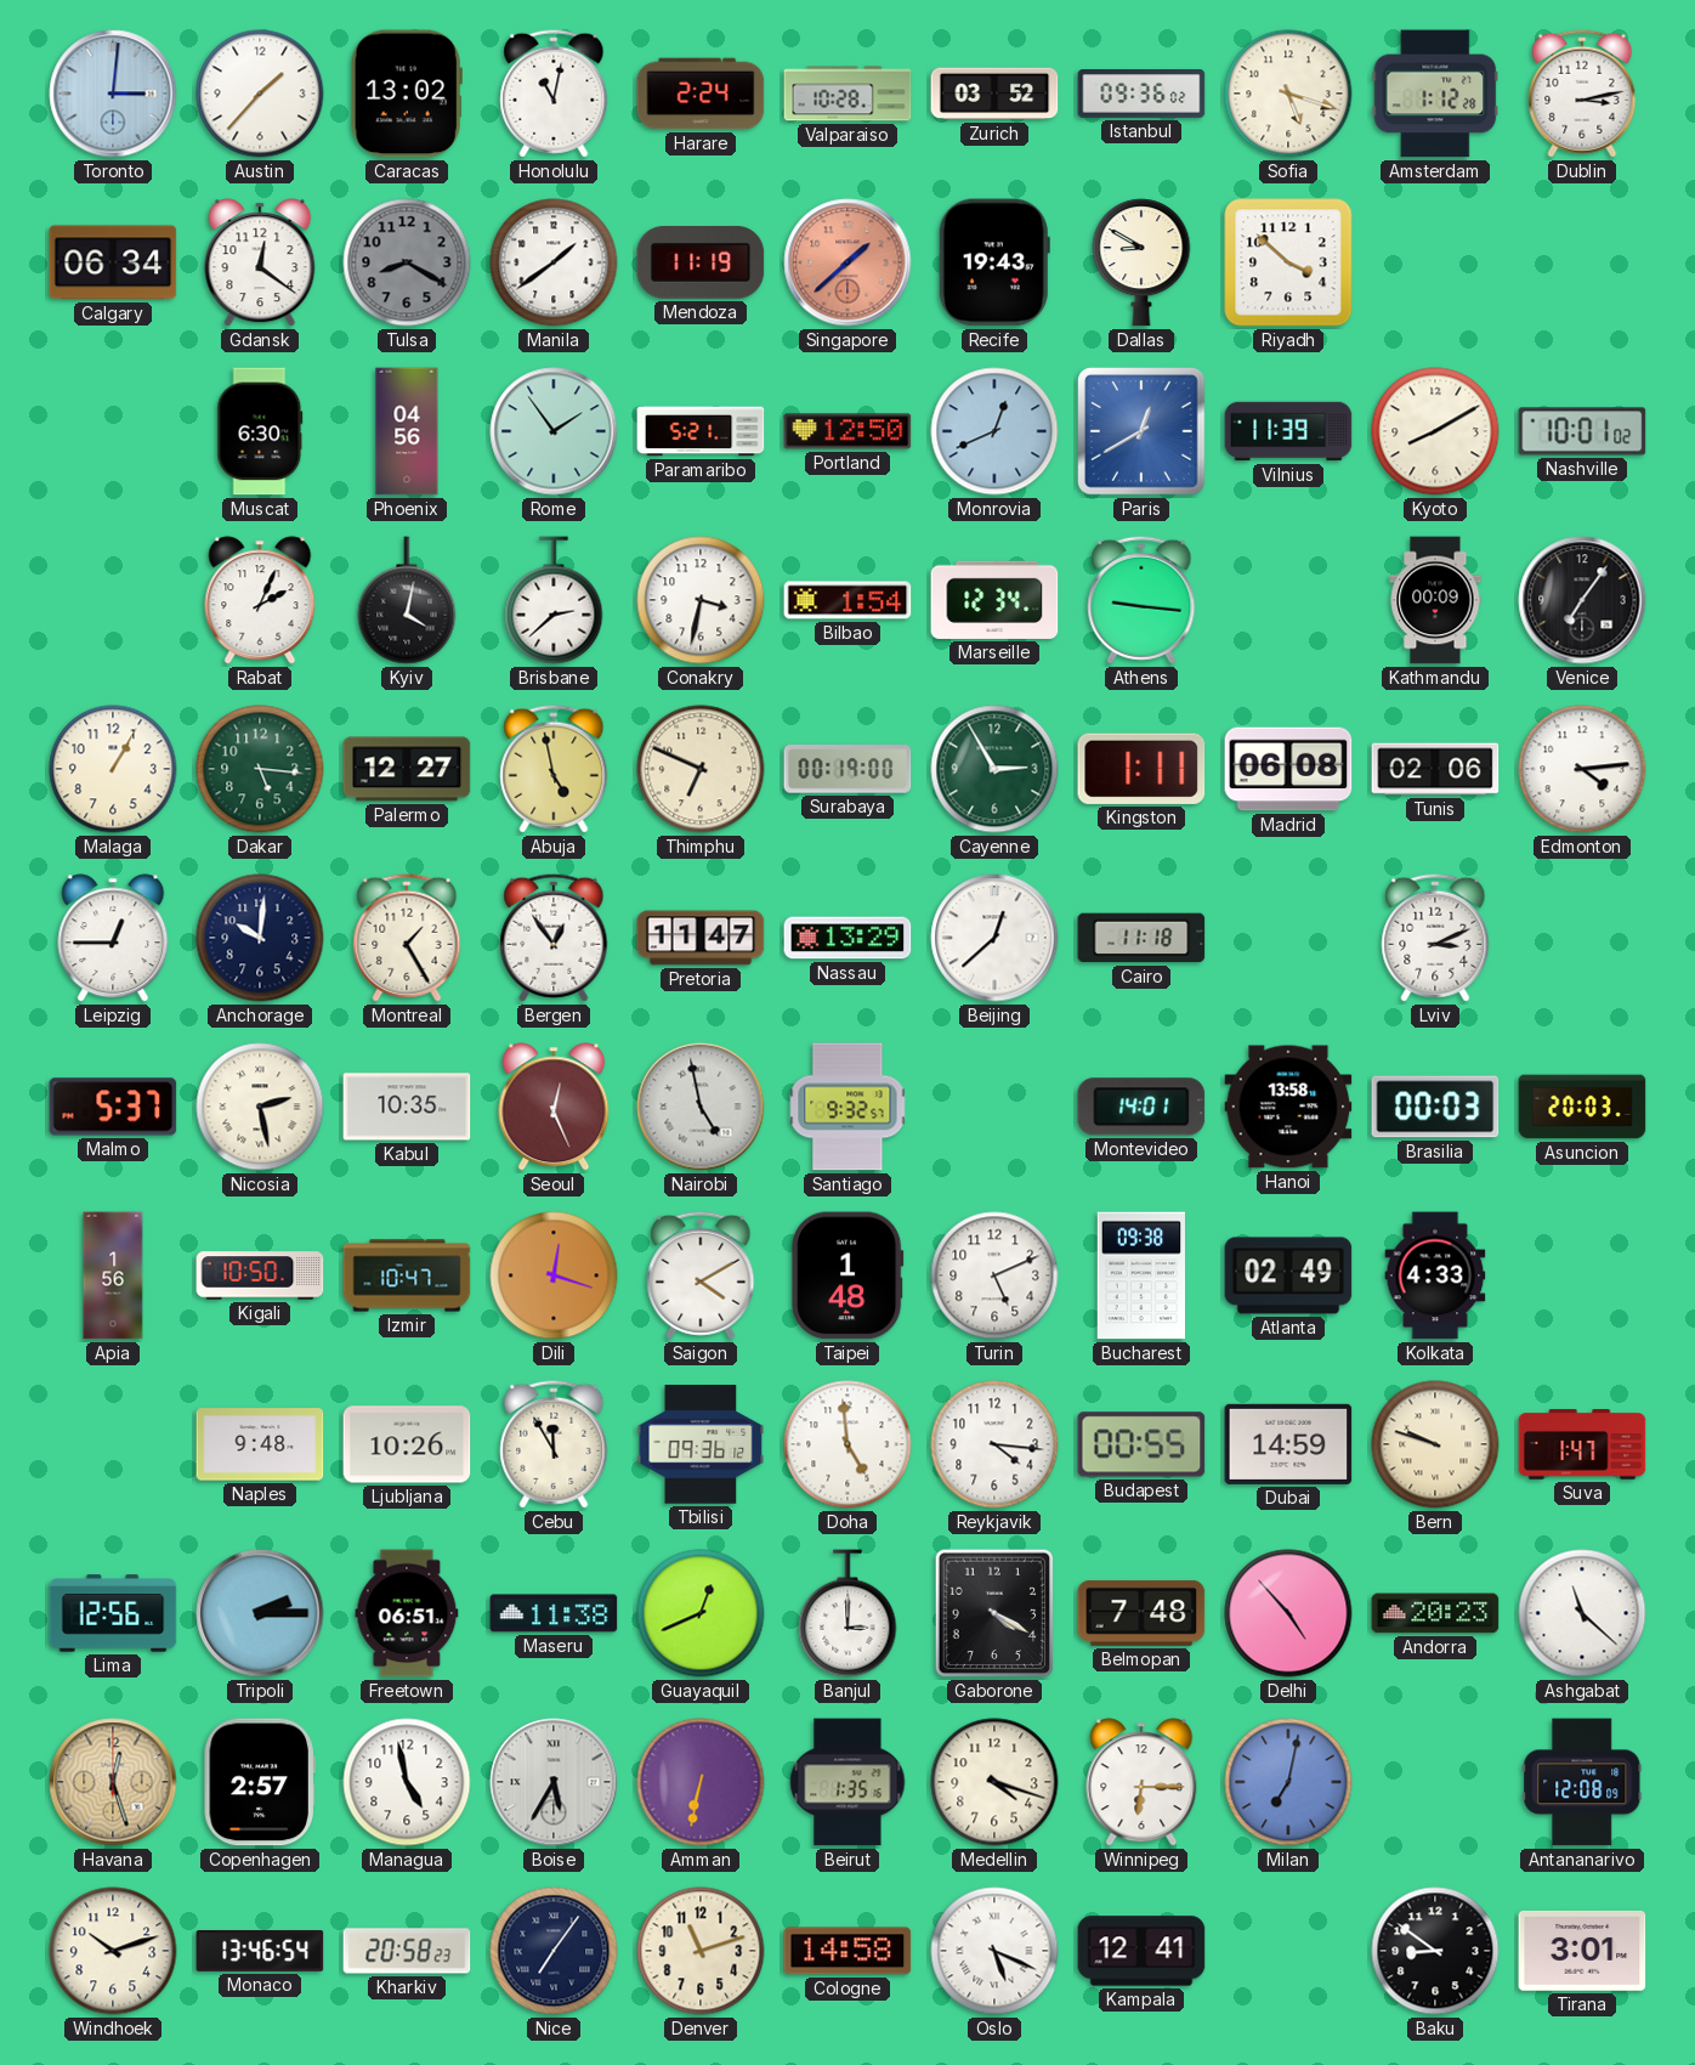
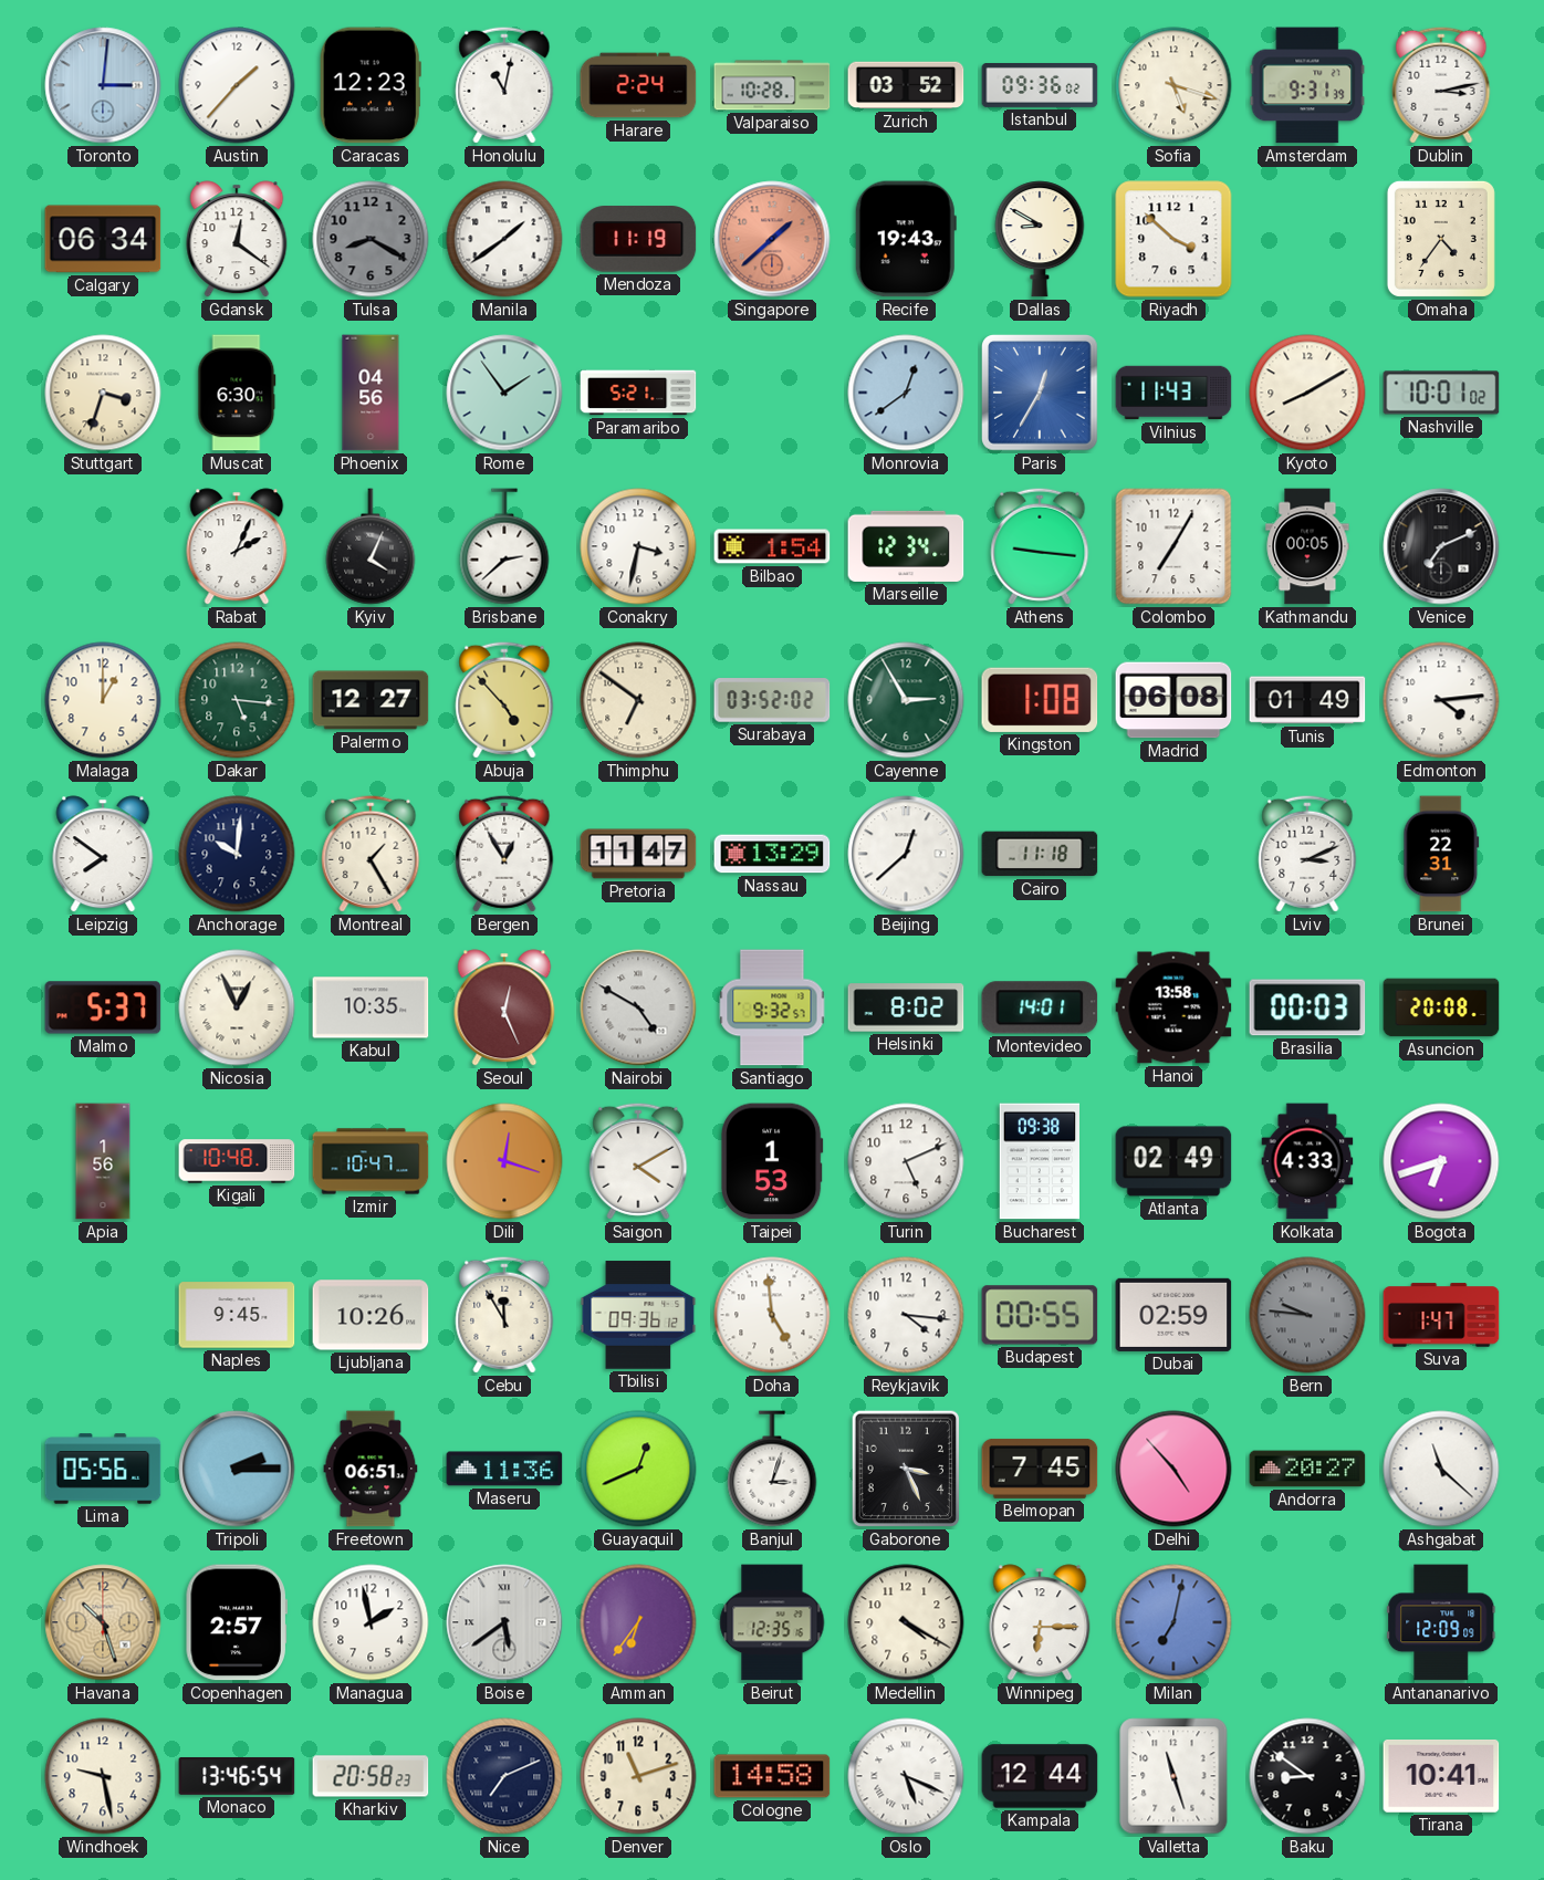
Caracas: 13:02 -> 12:23 (371, 85)
Amsterdam: 1:12 -> 9:31 (1307, 85)
Omaha: none -> 4:36 (1441, 239)
Stuttgart: none -> 3:33 (103, 393)
Portland: 12:50 -> none (847, 431)
Monrovia: 12:41 -> 12:39 (906, 393)
Paris: 12:40 -> 12:35 (1041, 394)
Vilnius: 11:39 -> 11:43 (1173, 393)
Kyiv: 4:02 -> 4:04 (371, 546)
Colombo: none -> 7:05 (1173, 546)
Kathmandu: 00:09 -> 00:05 (1307, 546)
Venice: 7:06 -> 7:11 (1441, 546)
Malaga: 1:05 -> 1:00 (103, 700)
Abuja: 4:58 -> 4:53 (504, 700)
Thimphu: 6:49 -> 6:51 (638, 700)
Surabaya: 00:19 -> 03:52 (772, 700)
Kingston: 1:11 -> 1:08 (1040, 700)
Tunis: 02:06 -> 01:49 (1307, 700)
Leipzig: 12:45 -> 7:51 (103, 854)
Bergen: 12:54 -> 12:55 (504, 854)
Brunei: none -> 22:31 (1441, 854)
Nicosia: 2:28 -> 12:56 (237, 1007)
Nairobi: 4:58 -> 4:50 (638, 1007)
Helsinki: none -> 8:02 (906, 1007)
Asuncion: 20:03 -> 20:08 (1441, 1007)
Kigali: 10:50 -> 10:48 (237, 1161)
Taipei: 1:48 -> 1:53 (773, 1161)
Bogota: none -> 6:42 (1441, 1161)
Naples: 9:48 -> 9:45 (237, 1315)
Dubai: 14:59 -> 02:59 (1173, 1315)
Bern: 9:48 -> 9:46 (1307, 1315)
Bern dial: cream -> grey (1307, 1315)
Lima: 12:56 -> 05:56 (103, 1469)
Maseru: 11:38 -> 11:36 (504, 1469)
Banjul: 3:00 -> 3:03 (772, 1469)
Gaborone: 4:20 -> 3:26 (906, 1469)
Belmopan: 7:48 -> 7:45 (1040, 1469)
Andorra: 20:23 -> 20:27 (1307, 1469)
Havana: 12:27 -> 10:27 (103, 1622)
Managua: 4:58 -> 1:58 (371, 1622)
Boise: 5:35 -> 5:39 (504, 1622)
Amman: 6:32 -> 6:36 (638, 1622)
Beirut: 1:35 -> 12:35 (772, 1622)
Medellin: 4:18 -> 4:20 (906, 1622)
Antananarivo: 12:08 -> 12:09 (1441, 1622)
Windhoek: 10:12 -> 9:28 (103, 1776)
Nice: 7:06 -> 7:11 (504, 1776)
Kampala: 12:41 -> 12:44 (1040, 1776)
Valletta: none -> 11:27 (1173, 1776)
Tirana: 3:01 -> 10:41 (1441, 1776)
